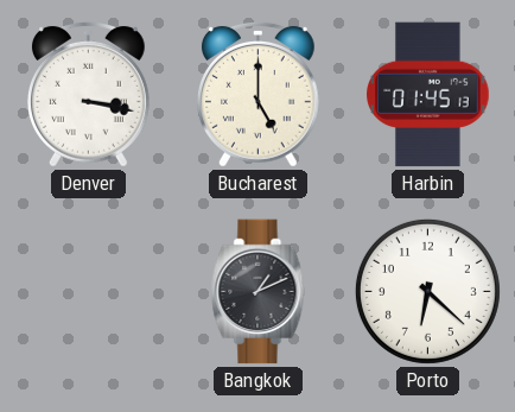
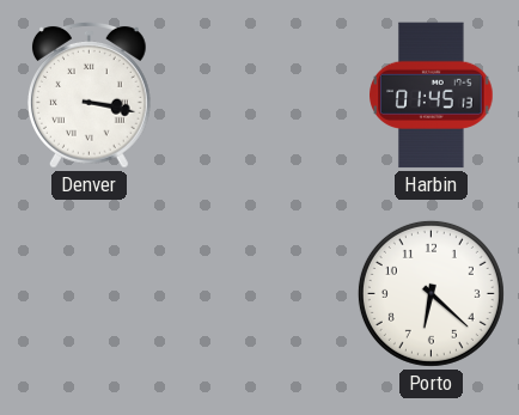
Bucharest: 5:00 -> none (259, 95)
Bangkok: 1:11 -> none (259, 292)
